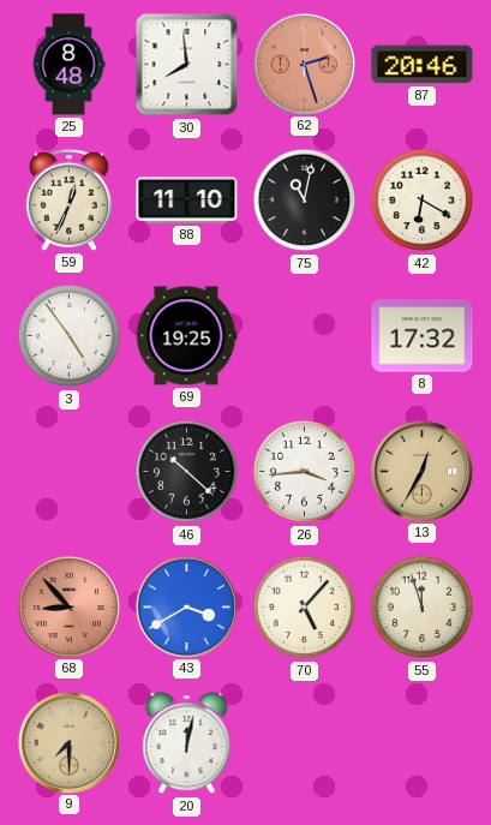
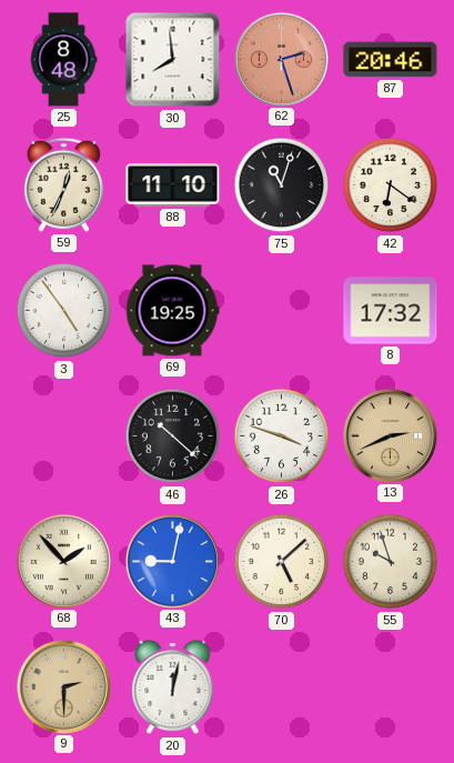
75: 11:02 -> 11:03 (282, 185)
42: 6:20 -> 6:21 (391, 185)
26: 3:44 -> 3:48 (282, 436)
13: 12:35 -> 2:41 (390, 435)
68: 8:53 -> 1:53 (63, 561)
68 dial: salmon -> cream (63, 561)
43: 3:40 -> 9:02 (172, 561)
70: 5:07 -> 5:08 (282, 562)
55: 11:57 -> 9:57 (391, 562)
9: 7:30 -> 2:30 (63, 686)
